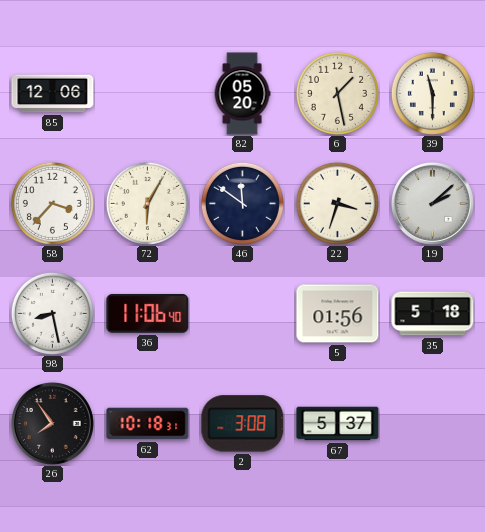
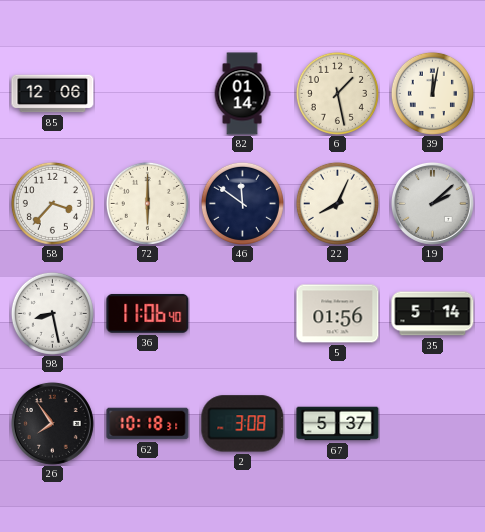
82: 05:20 -> 01:14 (242, 94)
39: 11:30 -> 12:02 (432, 93)
72: 6:05 -> 6:00 (147, 203)
22: 3:33 -> 8:04 (337, 203)
35: 5:18 -> 5:14 (433, 314)
